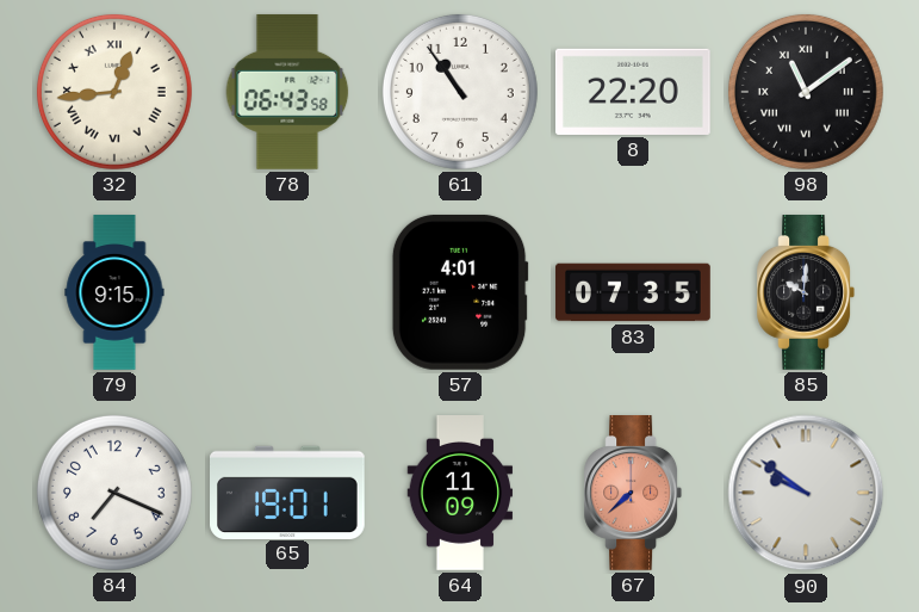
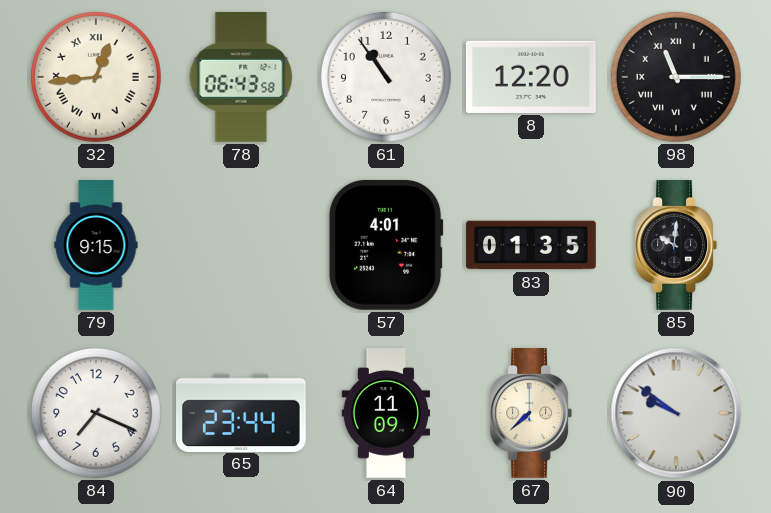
8: 22:20 -> 12:20 (531, 77)
98: 11:09 -> 11:15 (676, 77)
83: 07:35 -> 01:35 (531, 245)
65: 19:01 -> 23:44 (242, 412)
67 dial: salmon -> cream (531, 414)
